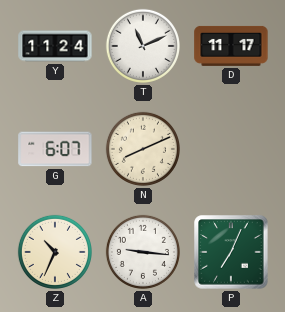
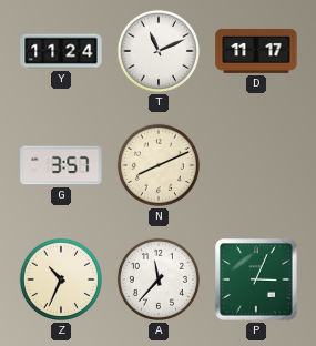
G: 6:07 -> 3:57 (61, 165)
A: 9:16 -> 11:37 (159, 279)
P: 7:04 -> 3:04 (256, 279)
